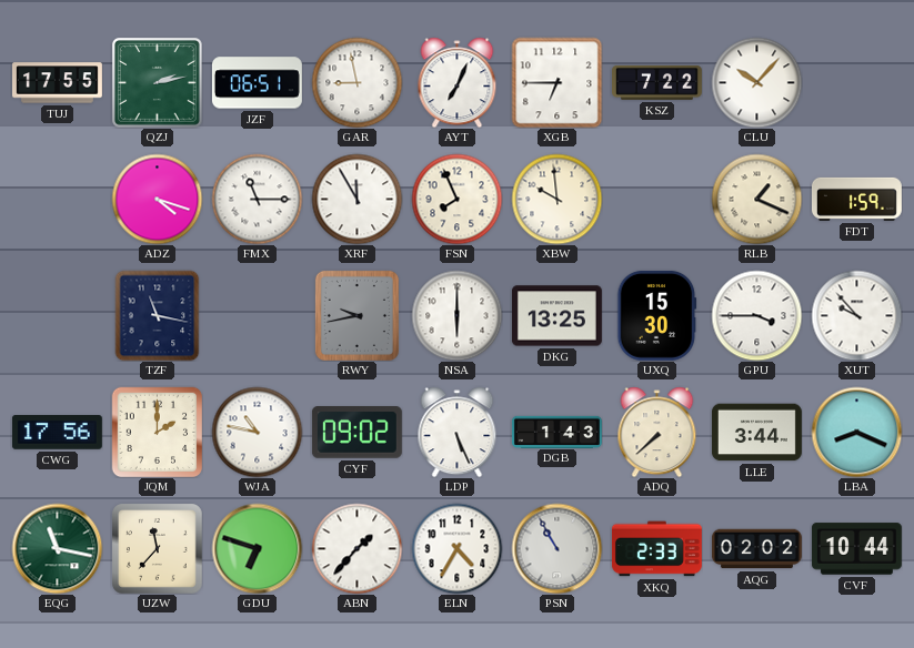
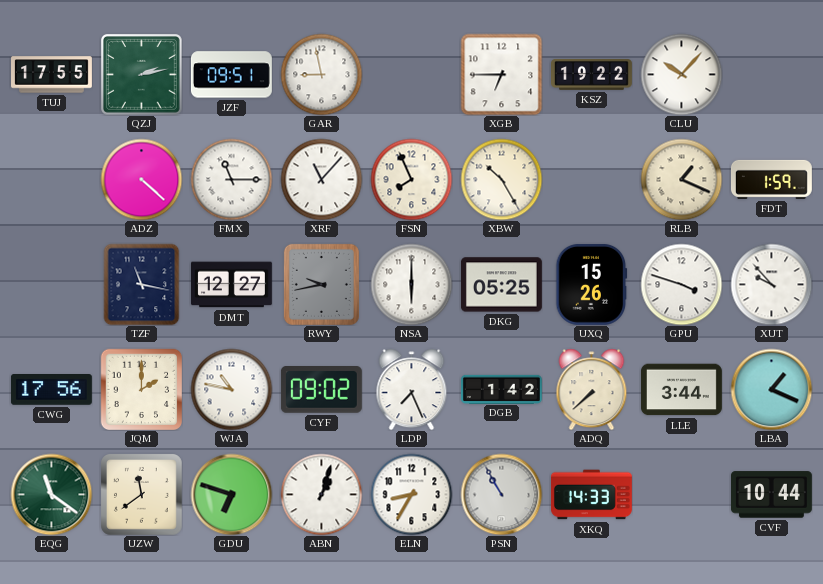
JZF: 06:51 -> 09:51 (231, 75)
AYT: 7:04 -> none (458, 82)
KSZ: 7:22 -> 19:22 (592, 74)
ADZ: 4:18 -> 4:22 (141, 179)
XRF: 11:55 -> 11:07 (321, 179)
XBW: 9:59 -> 10:25 (501, 179)
DMT: none -> 12:27 (231, 285)
DKG: 13:25 -> 05:25 (501, 285)
UXQ: 15:30 -> 15:26 (592, 284)
GPU: 3:45 -> 3:48 (681, 284)
LDP: 5:26 -> 7:26 (412, 389)
DGB: 1:43 -> 1:42 (501, 389)
LBA: 8:19 -> 1:19 (771, 389)
EQG: 11:17 -> 11:21 (51, 494)
UZW: 11:37 -> 11:39 (142, 495)
ABN: 1:37 -> 1:03 (321, 494)
ELN: 4:35 -> 8:35 (411, 494)
XKQ: 2:33 -> 14:33 (591, 495)
AQG: 02:02 -> none (756, 549)
